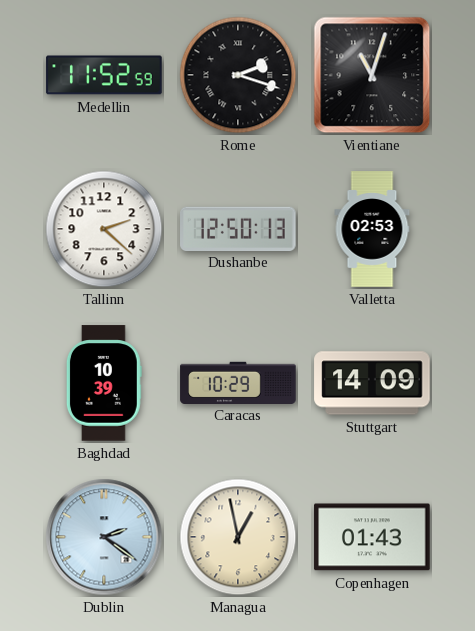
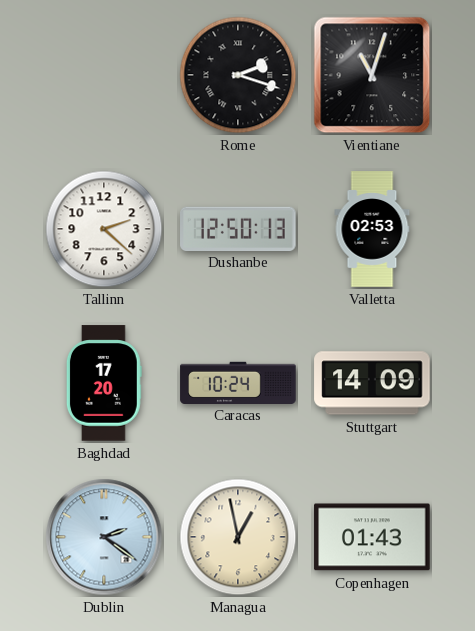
Medellin: 11:52 -> none (104, 75)
Baghdad: 10:39 -> 17:20 (104, 383)
Caracas: 10:29 -> 10:24 (238, 382)
